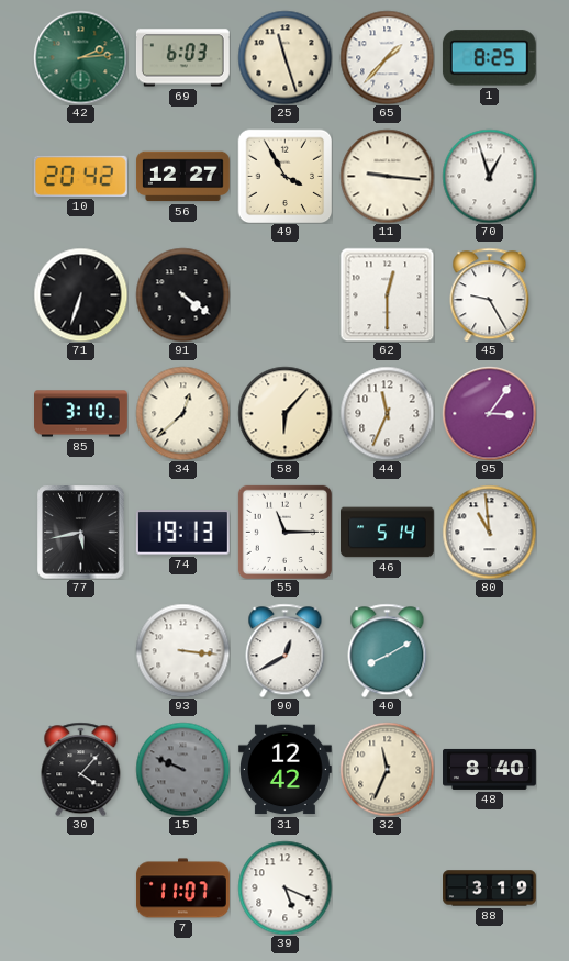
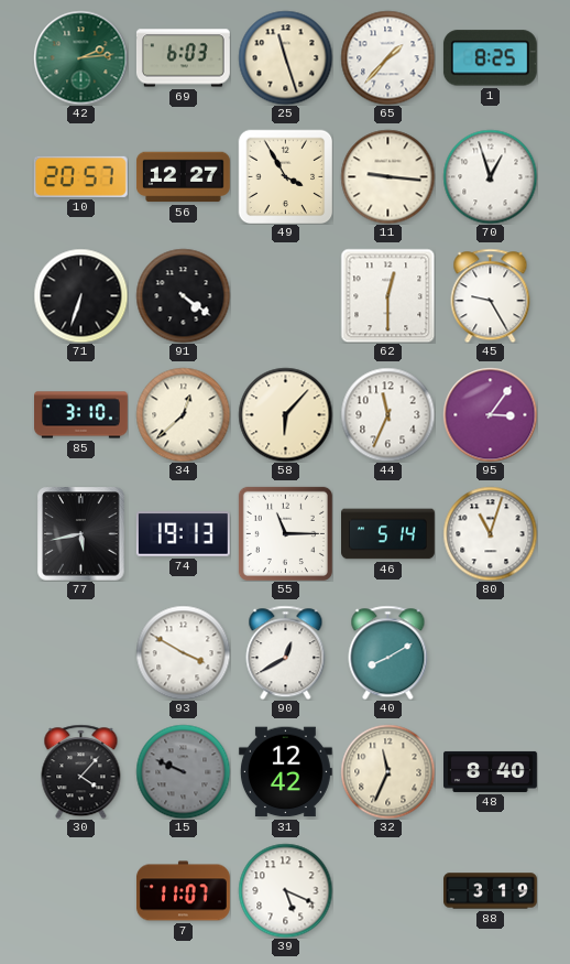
10: 20:42 -> 20:57 (80, 176)
80: 10:59 -> 11:03 (490, 533)
93: 3:16 -> 3:50 (183, 652)
